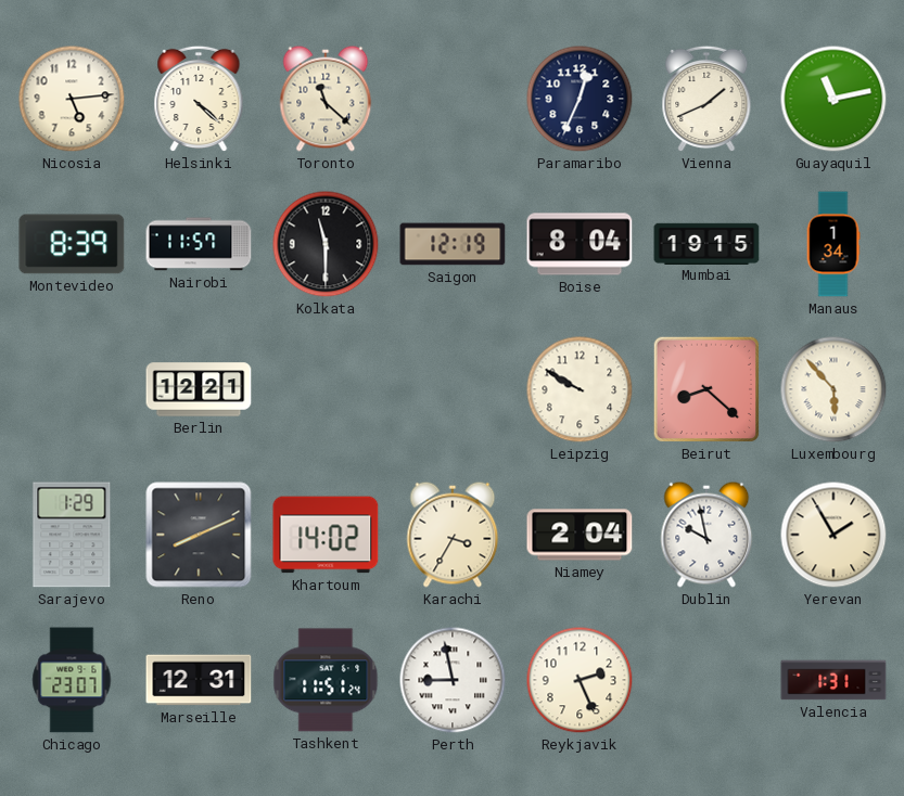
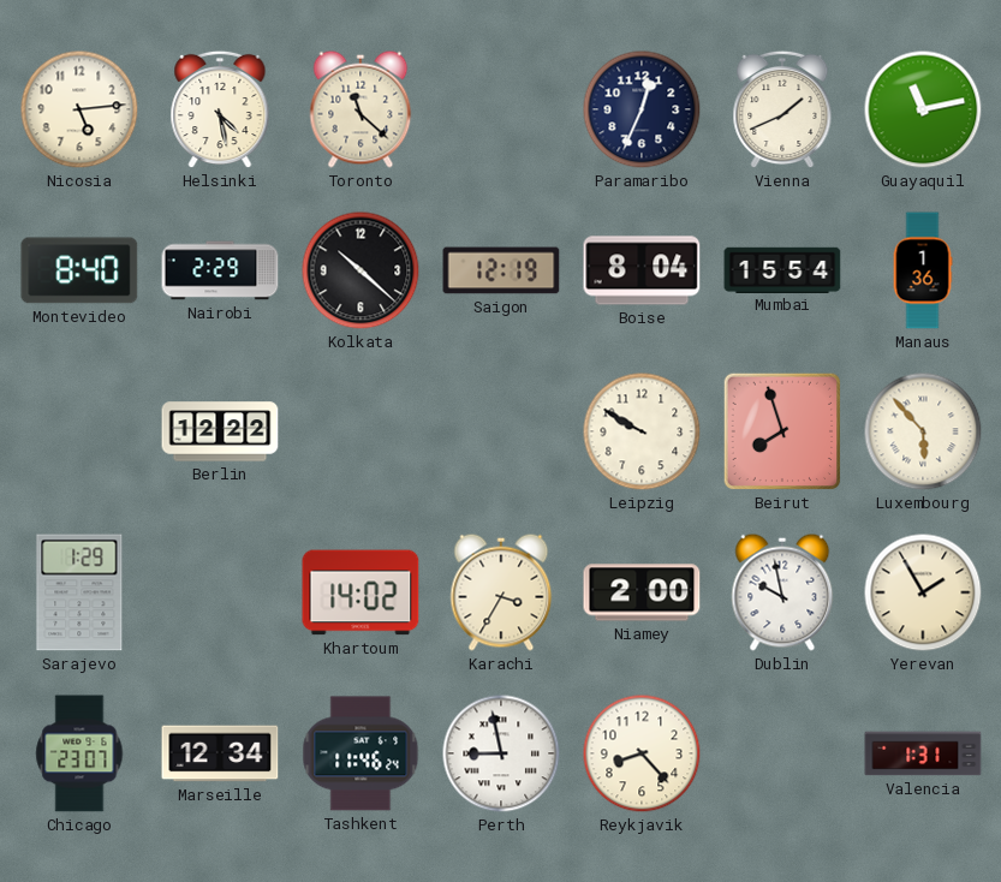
Helsinki: 4:22 -> 4:28 (220, 109)
Montevideo: 8:39 -> 8:40 (79, 270)
Nairobi: 11:57 -> 2:29 (220, 270)
Kolkata: 11:30 -> 10:22 (361, 270)
Mumbai: 19:15 -> 15:54 (782, 269)
Manaus: 1:34 -> 1:36 (923, 270)
Berlin: 12:21 -> 12:22 (220, 431)
Beirut: 8:22 -> 7:57 (782, 431)
Reno: 8:11 -> none (199, 535)
Niamey: 2:04 -> 2:00 (642, 592)
Marseille: 12:31 -> 12:34 (220, 753)
Tashkent: 11:51 -> 11:46 (361, 753)
Reykjavik: 2:26 -> 8:23 (642, 753)
